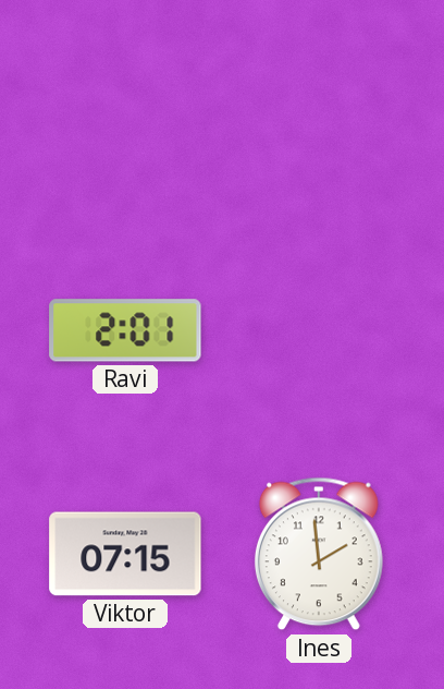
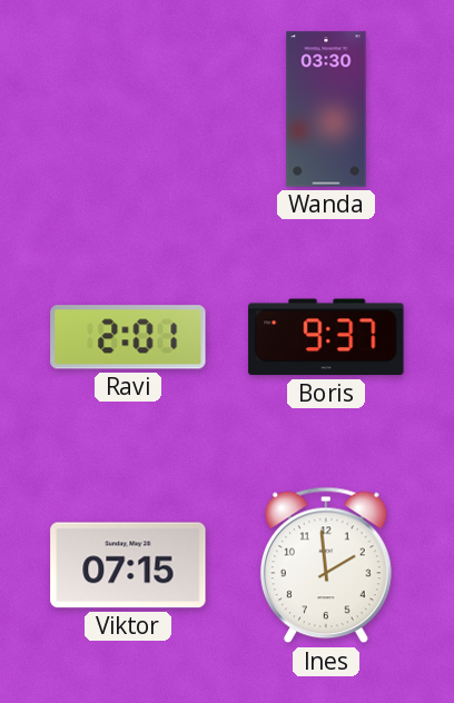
Wanda: none -> 03:30 (326, 109)
Boris: none -> 9:37 (326, 337)
